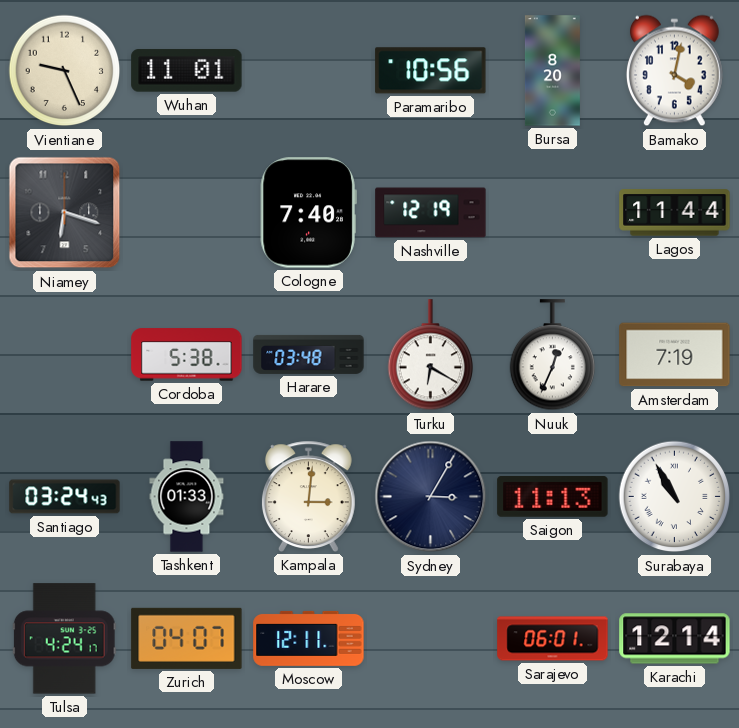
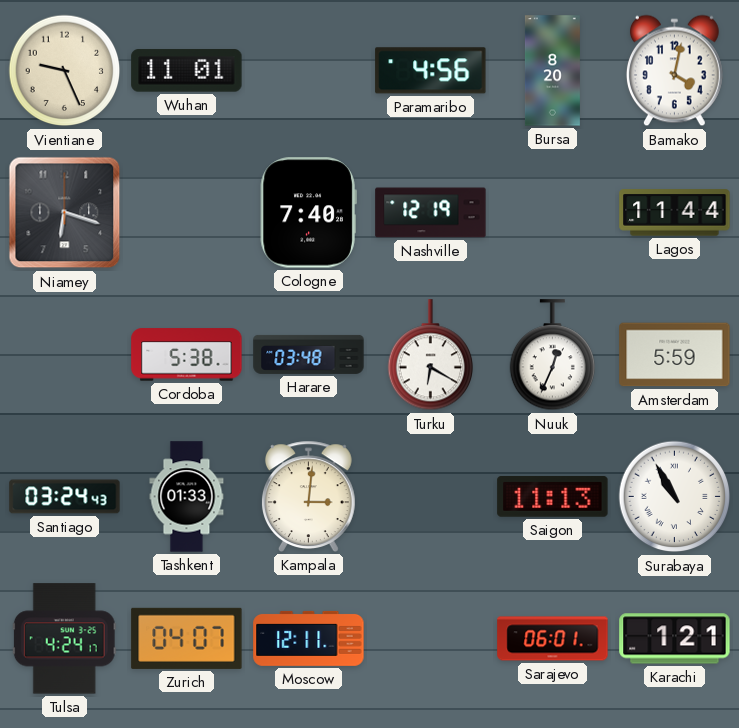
Paramaribo: 10:56 -> 4:56 (431, 71)
Amsterdam: 7:19 -> 5:59 (675, 355)
Sydney: 3:05 -> none (431, 497)
Karachi: 12:14 -> 1:21 (675, 639)
